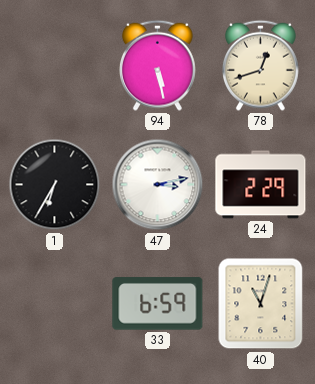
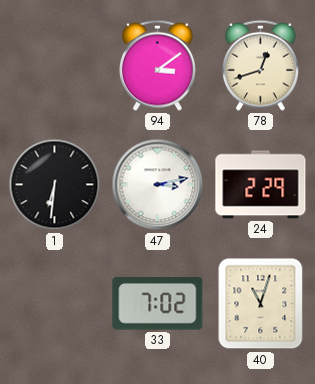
94: 5:28 -> 3:09 (157, 65)
1: 6:35 -> 6:31 (55, 185)
33: 6:59 -> 7:02 (158, 304)
